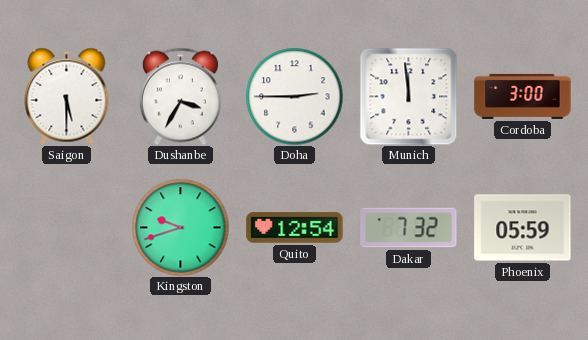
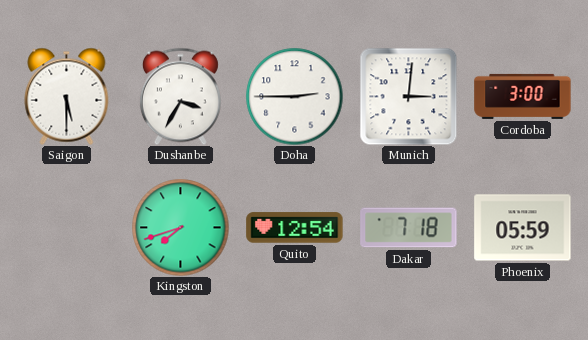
Munich: 11:59 -> 3:01 (408, 96)
Kingston: 9:42 -> 7:42 (180, 227)
Dakar: 7:32 -> 7:18 (409, 228)
